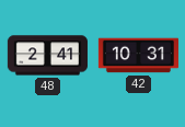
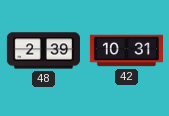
48: 2:41 -> 2:39 (43, 51)
